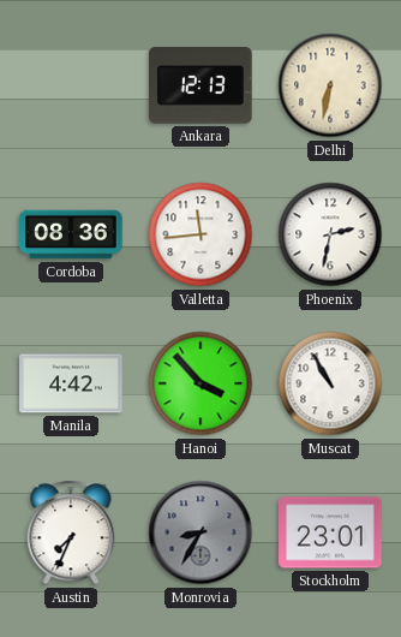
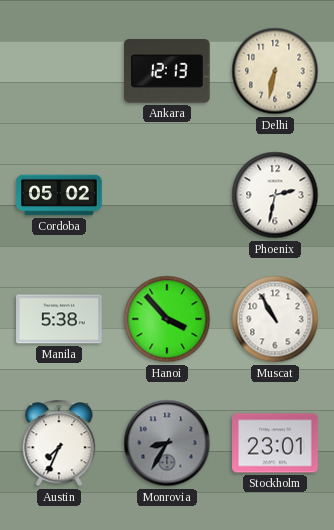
Cordoba: 08:36 -> 05:02 (59, 195)
Valletta: 11:44 -> none (200, 234)
Manila: 4:42 -> 5:38 (59, 319)
